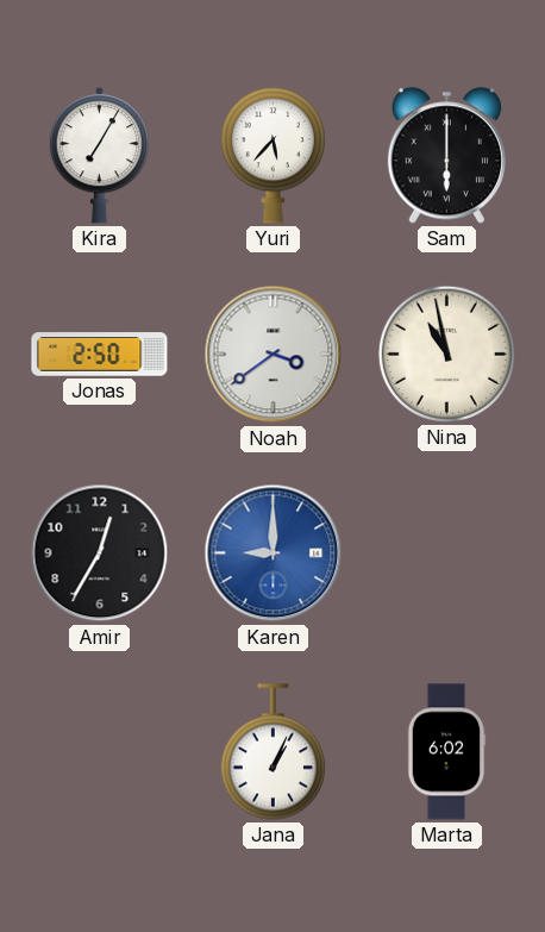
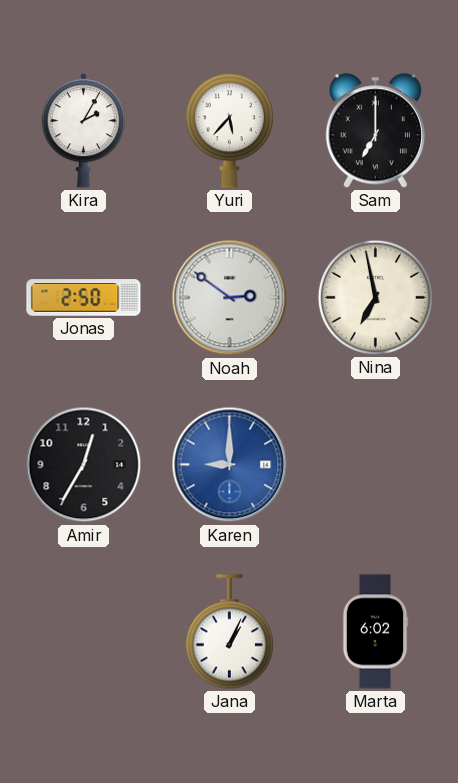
Kira: 7:05 -> 2:05 (84, 131)
Sam: 6:00 -> 7:00 (375, 131)
Noah: 3:39 -> 2:51 (230, 298)
Nina: 10:58 -> 6:58 (375, 297)
